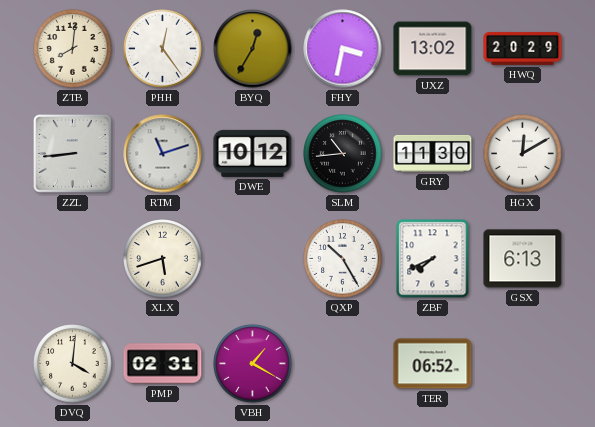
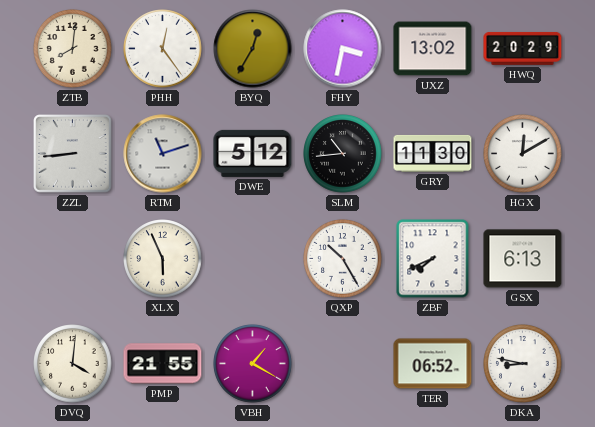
DWE: 10:12 -> 5:12 (253, 153)
XLX: 5:42 -> 5:56 (163, 259)
PMP: 02:31 -> 21:55 (163, 364)
DKA: none -> 8:47 (523, 364)
